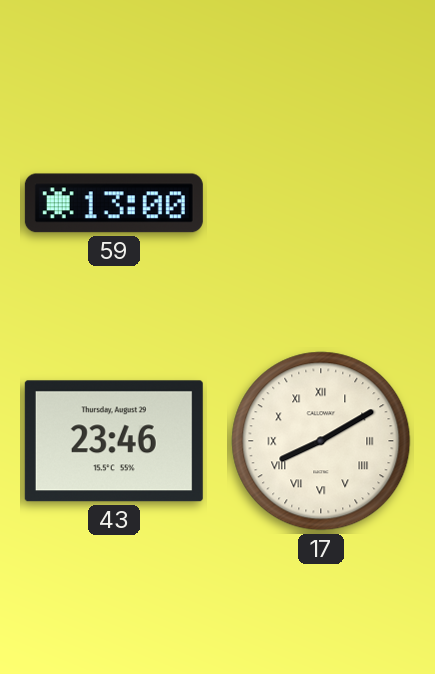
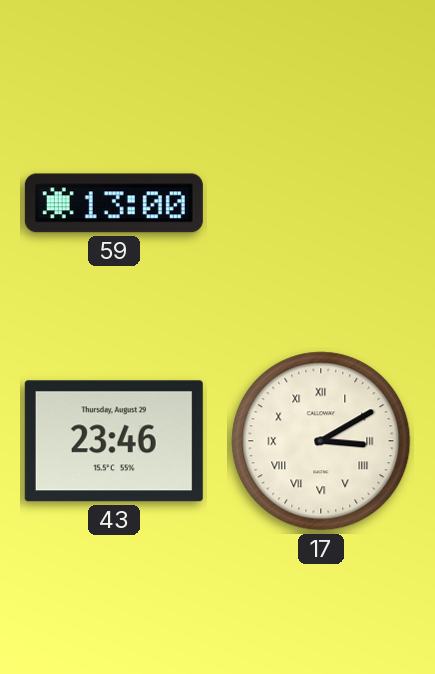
17: 8:10 -> 3:10 (321, 441)
